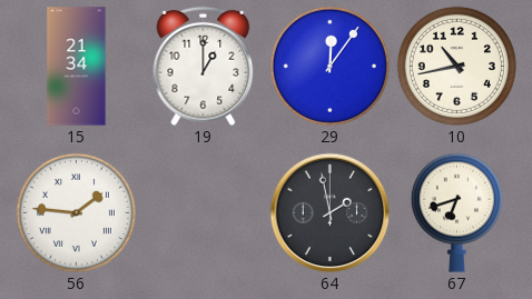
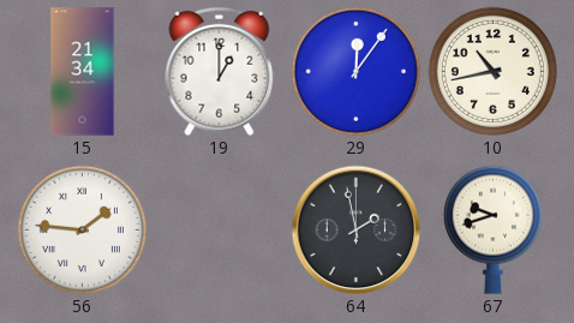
67: 6:42 -> 9:42 (492, 229)
